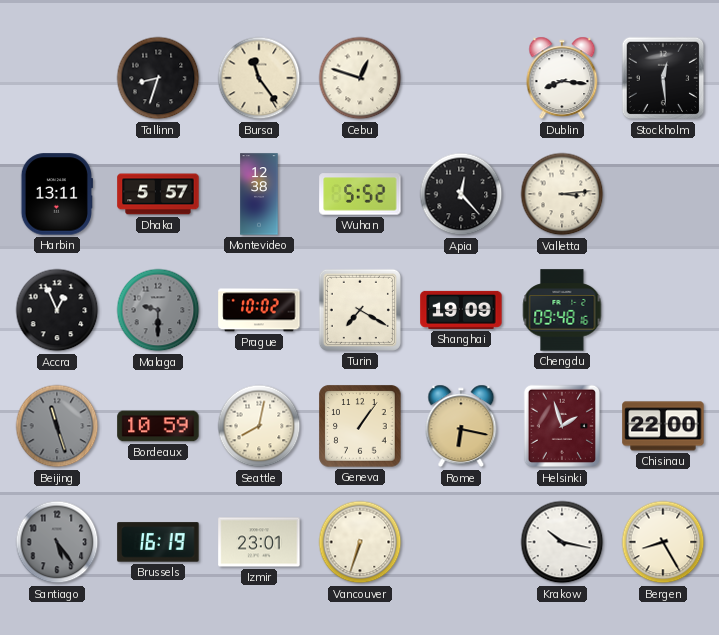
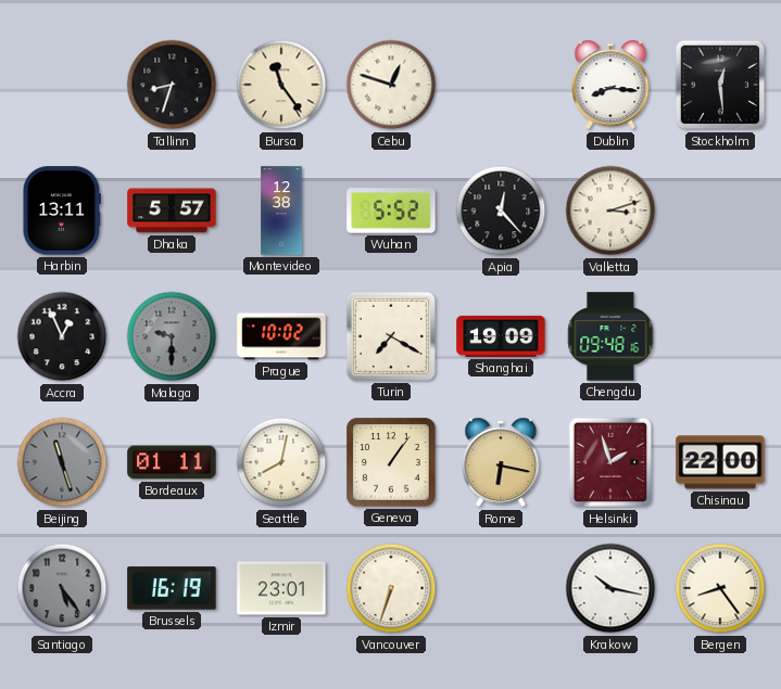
Valletta: 3:14 -> 3:12 (610, 210)
Bordeaux: 10:59 -> 01:11 (172, 462)
Bergen: 8:25 -> 8:24 (720, 588)
